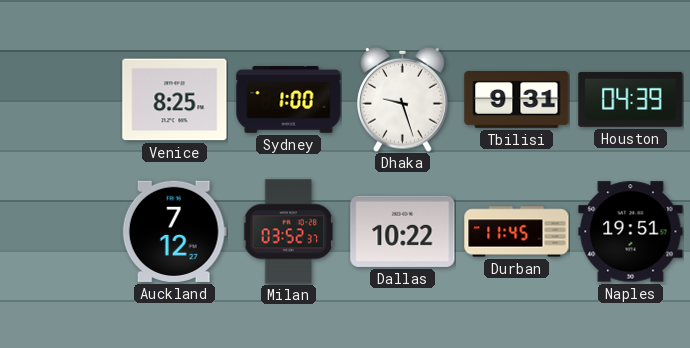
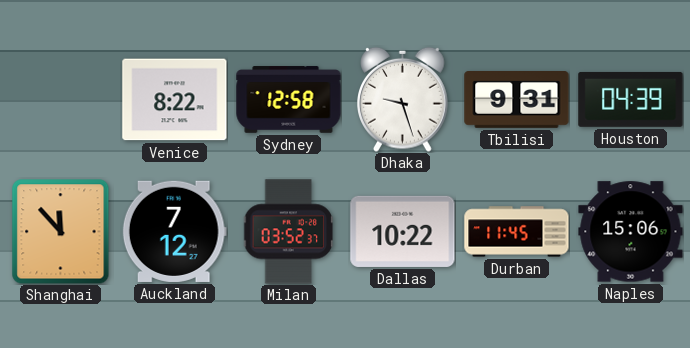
Venice: 8:25 -> 8:22 (175, 100)
Sydney: 1:00 -> 12:58 (289, 100)
Shanghai: none -> 11:53 (61, 232)
Naples: 19:51 -> 15:06 (631, 232)
